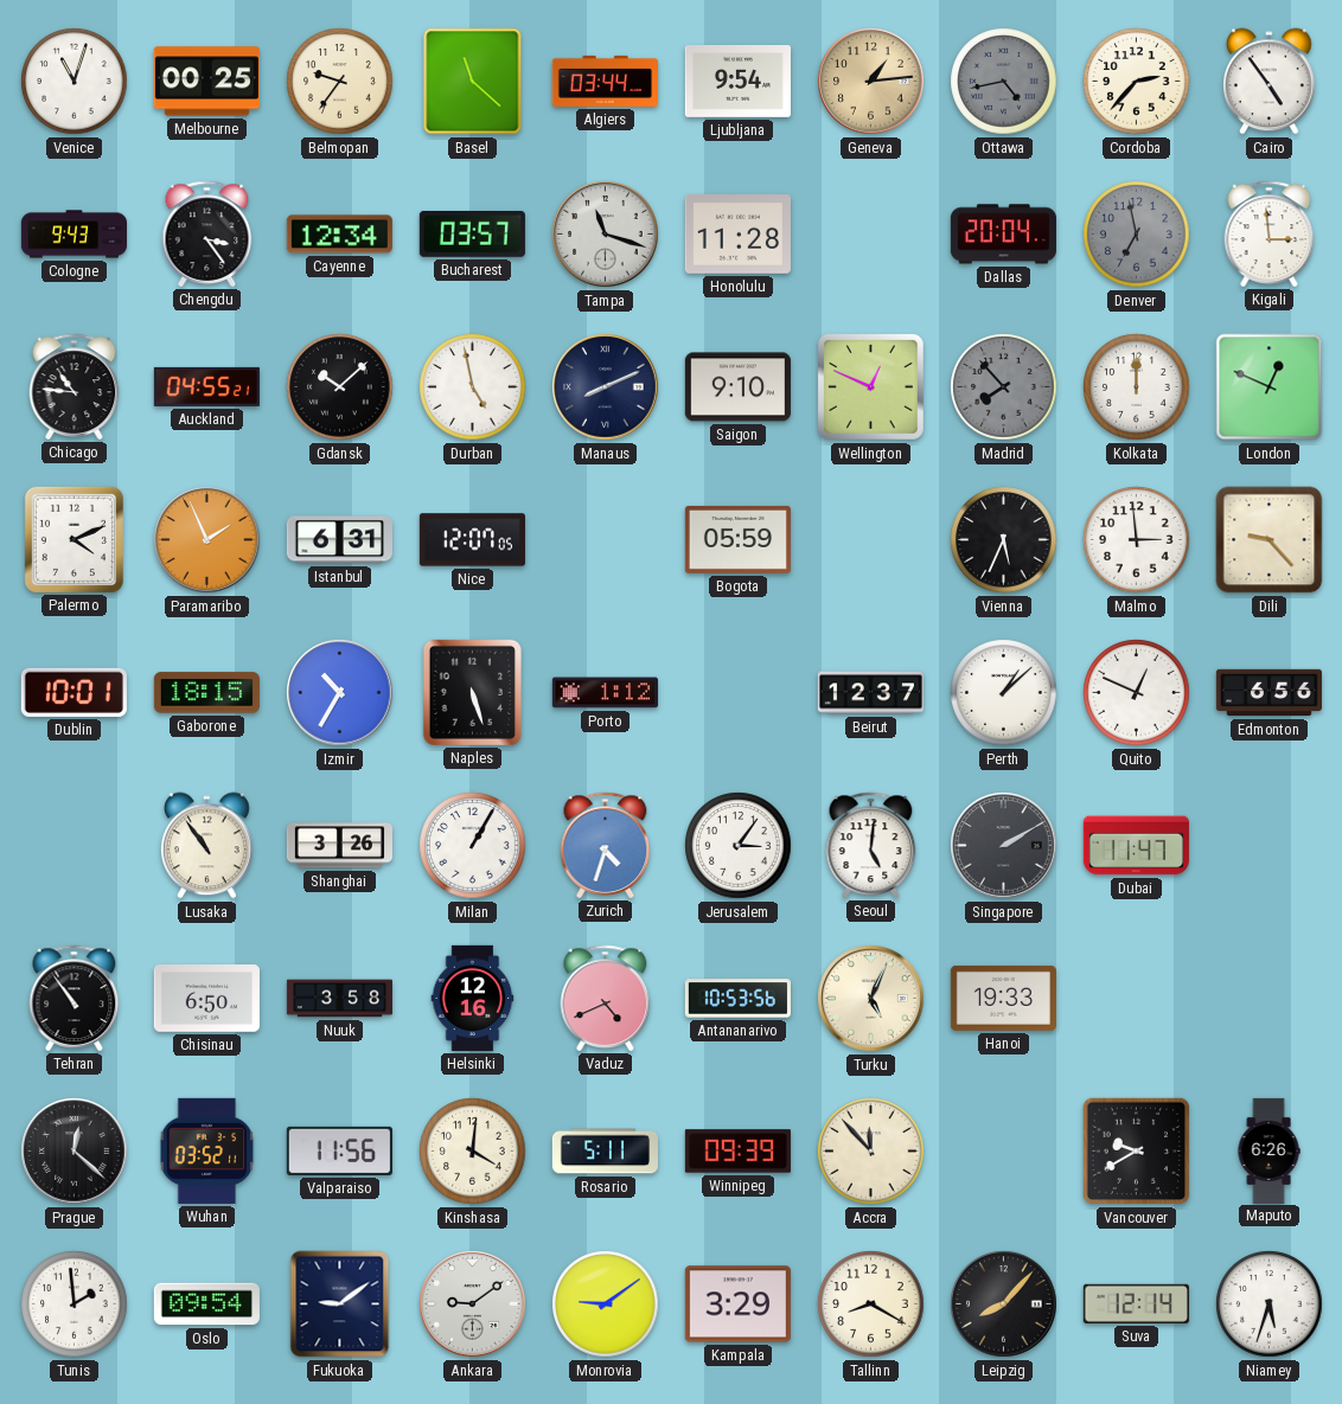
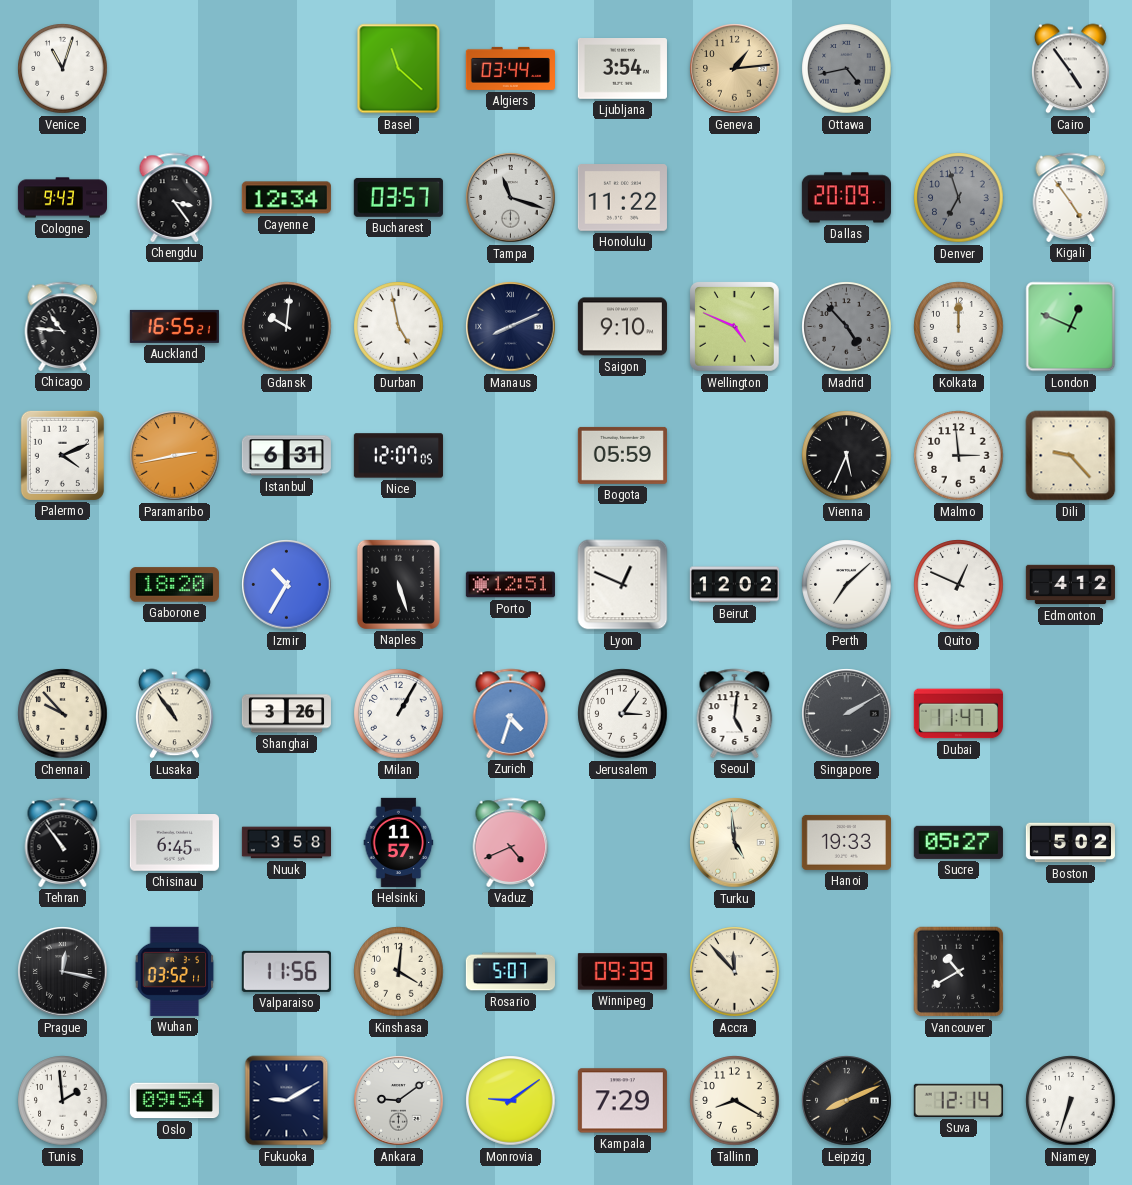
Melbourne: 00:25 -> none (206, 82)
Belmopan: 9:36 -> none (340, 82)
Ljubljana: 9:54 -> 3:54 (622, 69)
Cordoba: 2:37 -> none (1137, 82)
Honolulu: 11:28 -> 11:22 (622, 198)
Dallas: 20:04 -> 20:09 (846, 198)
Denver: 6:58 -> 6:57 (959, 198)
Kigali: 2:59 -> 4:54 (1071, 197)
Auckland: 04:55 -> 16:55 (174, 326)
Gdansk: 10:08 -> 10:01 (287, 327)
Wellington: 12:49 -> 4:49 (735, 327)
Madrid: 7:53 -> 4:53 (847, 327)
Paramaribo: 1:56 -> 2:43 (175, 456)
Dublin: 10:01 -> none (74, 692)
Gaborone: 18:15 -> 18:20 (174, 585)
Porto: 1:12 -> 12:51 (510, 585)
Lyon: none -> 12:49 (623, 585)
Beirut: 12:37 -> 12:02 (734, 585)
Perth: 1:08 -> 7:08 (847, 585)
Edmonton: 6:56 -> 4:12 (1070, 585)
Chennai: none -> 9:53 (63, 714)
Chisinau: 6:50 -> 6:45 (174, 843)
Helsinki: 12:16 -> 11:57 (399, 842)
Antananarivo: 10:53 -> none (737, 999)
Turku: 5:04 -> 4:59 (735, 843)
Sucre: none -> 05:27 (958, 842)
Boston: none -> 5:02 (1070, 843)
Prague: 12:22 -> 12:17 (63, 972)
Rosario: 5:11 -> 5:07 (510, 972)
Vancouver: 9:40 -> 10:40 (959, 972)
Maputo: 6:26 -> none (1268, 1150)
Fukuoka: 9:09 -> 9:10 (287, 1101)
Kampala: 3:29 -> 7:29 (622, 1101)
Leipzig: 8:07 -> 8:11 (847, 1101)
Niamey: 5:33 -> 6:33 (1071, 1101)
